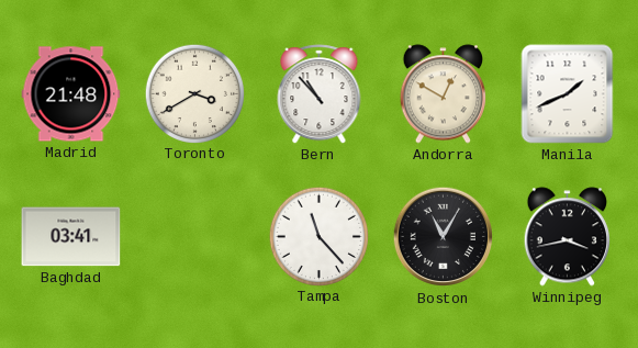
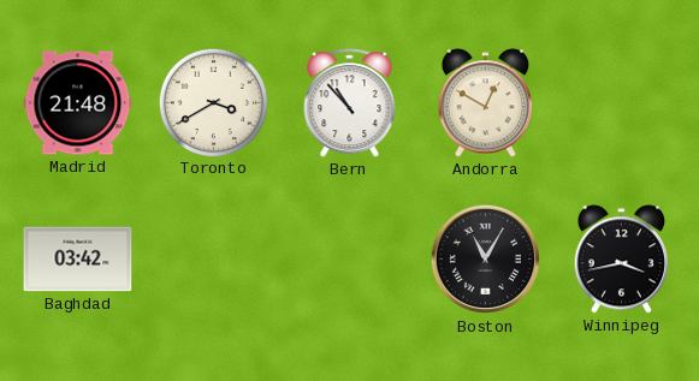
Manila: 1:41 -> none (568, 94)
Baghdad: 03:41 -> 03:42 (78, 260)
Tampa: 11:23 -> none (318, 236)
